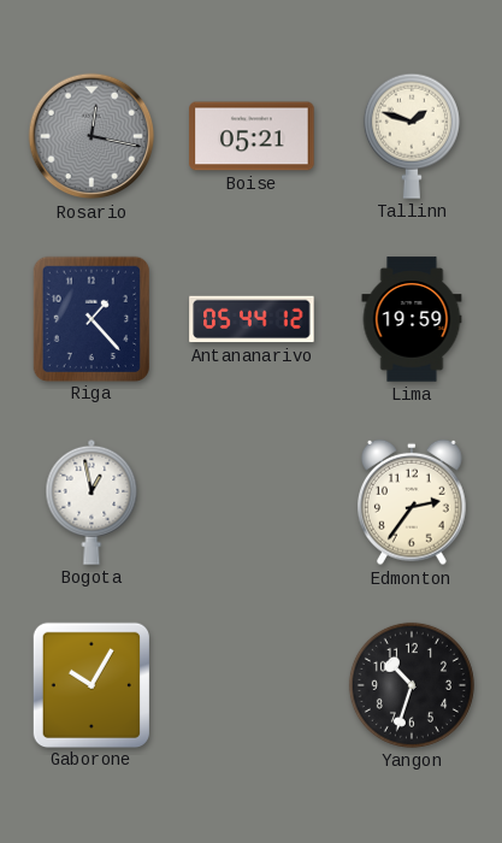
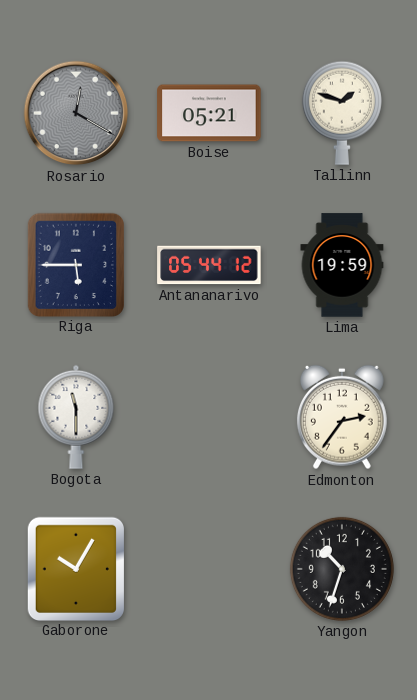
Rosario: 12:17 -> 12:20 (76, 113)
Riga: 1:23 -> 5:45 (75, 264)
Bogota: 12:58 -> 11:30 (76, 417)
